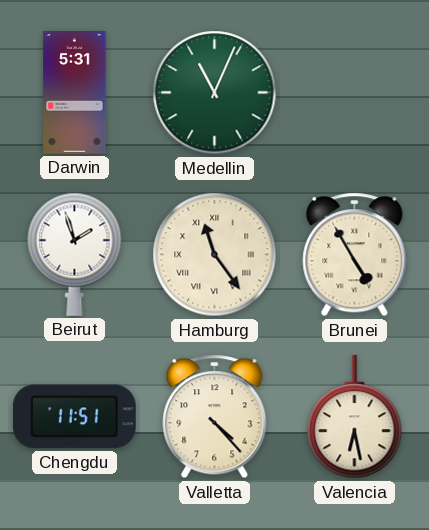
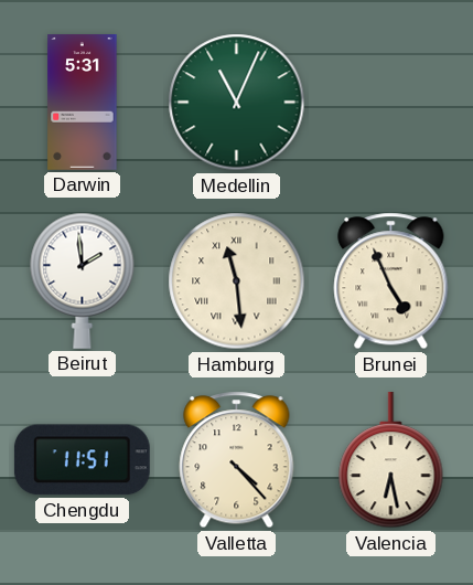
Beirut: 1:57 -> 1:59 (83, 280)
Hamburg: 11:24 -> 11:29 (237, 281)
Brunei: 4:55 -> 4:56 (391, 281)
